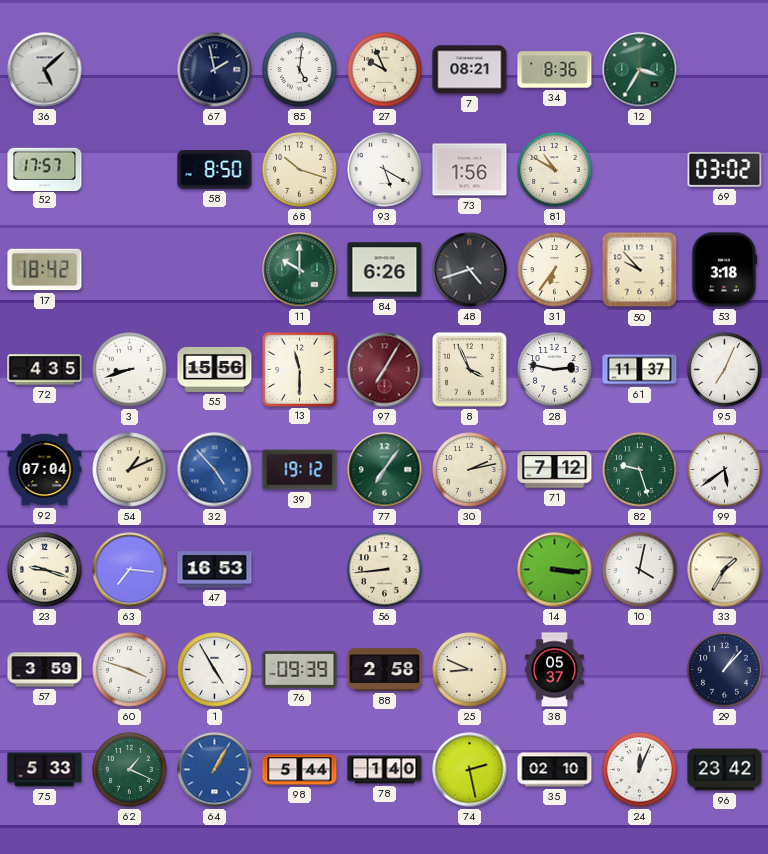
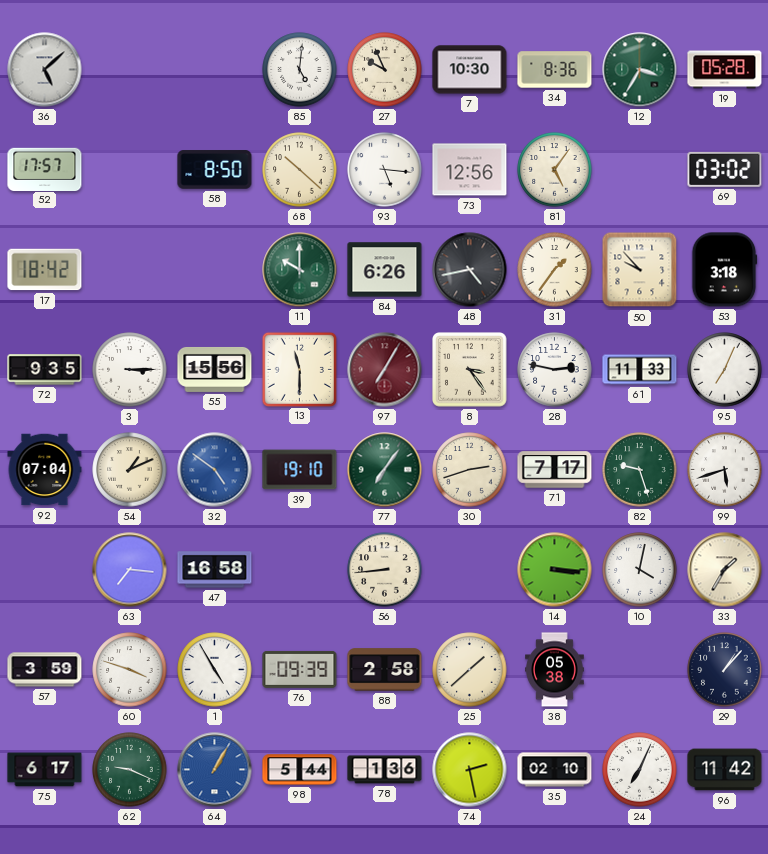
67: 1:58 -> none (215, 70)
7: 08:21 -> 10:30 (470, 70)
19: none -> 05:28 (725, 70)
68: 10:18 -> 10:22 (300, 170)
93: 5:20 -> 5:16 (385, 170)
73: 1:56 -> 12:56 (470, 170)
81: 10:50 -> 5:06 (555, 170)
48: 4:42 -> 4:43 (470, 270)
31: 6:36 -> 1:36 (555, 270)
72: 4:35 -> 9:35 (45, 370)
3: 8:42 -> 3:15 (130, 370)
8: 3:56 -> 3:24 (470, 370)
61: 11:37 -> 11:33 (640, 370)
32: 4:53 -> 4:51 (215, 470)
39: 19:12 -> 19:10 (300, 470)
30: 2:13 -> 2:42 (470, 470)
71: 7:12 -> 7:17 (555, 470)
99: 5:39 -> 5:42 (725, 470)
23: 9:18 -> none (45, 570)
47: 16:53 -> 16:58 (215, 570)
25: 8:49 -> 1:38 (470, 670)
38: 05:37 -> 05:38 (555, 670)
75: 5:33 -> 6:17 (45, 770)
62: 1:19 -> 9:19 (130, 770)
78: 1:40 -> 1:36 (385, 770)
24: 12:04 -> 7:04 (640, 770)
96: 23:42 -> 11:42 (725, 770)
